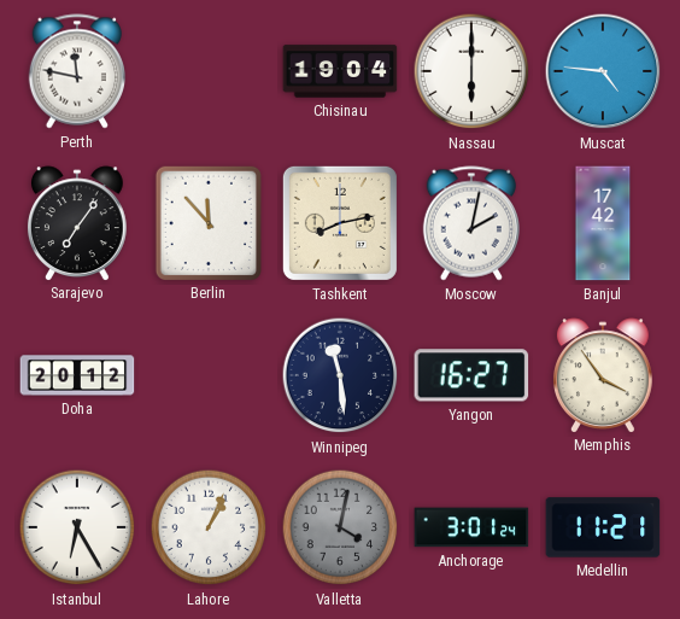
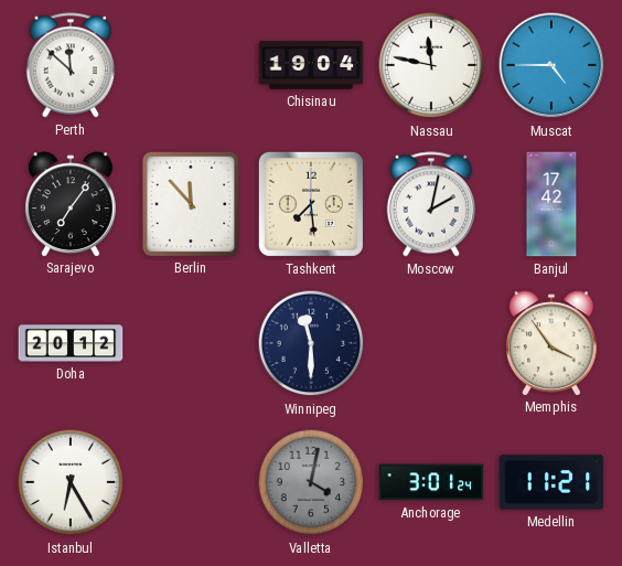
Perth: 11:47 -> 11:52 (69, 65)
Nassau: 6:00 -> 11:47 (431, 65)
Muscat: 4:46 -> 4:45 (551, 65)
Tashkent: 8:13 -> 7:29 (311, 204)
Winnipeg: 11:29 -> 11:30 (311, 343)
Yangon: 16:27 -> none (471, 375)
Lahore: 1:04 -> none (209, 527)
